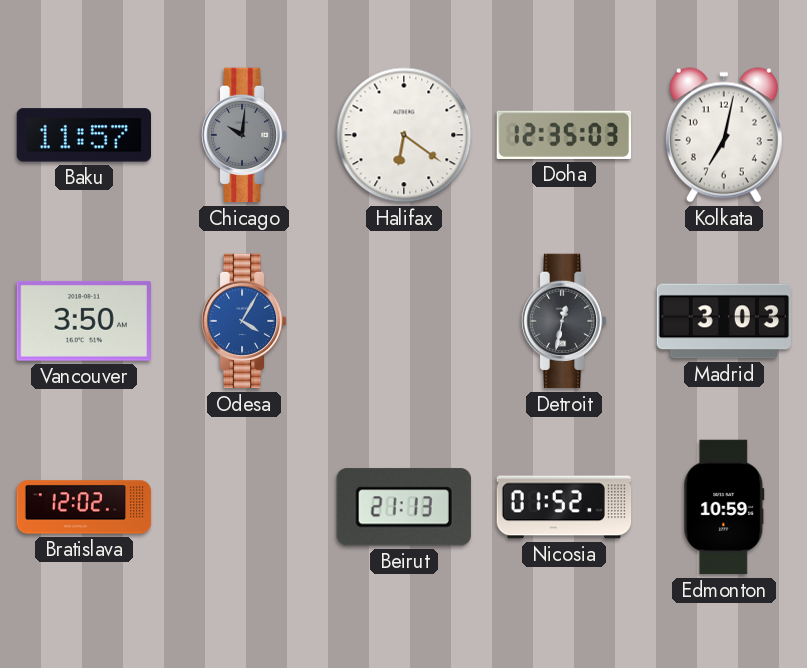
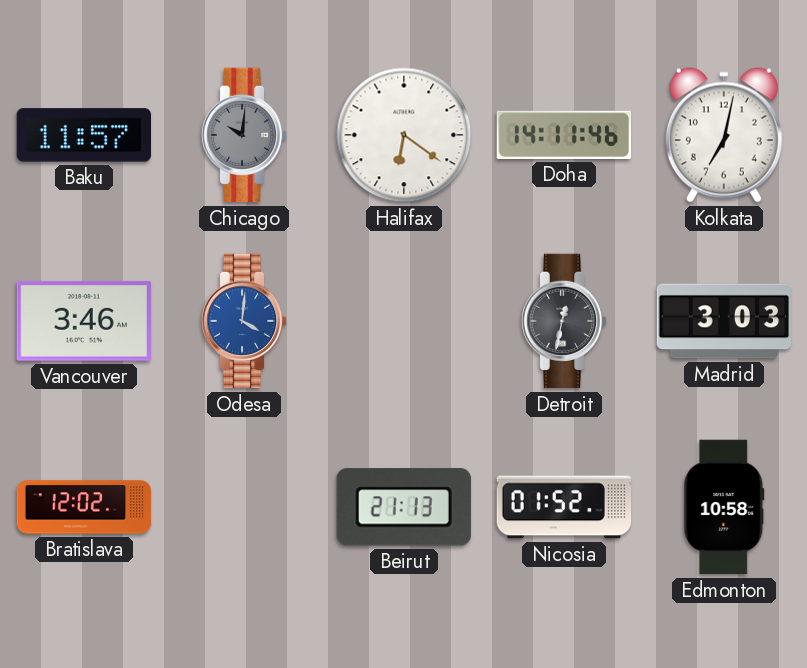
Doha: 12:35 -> 14:11 (563, 135)
Vancouver: 3:50 -> 3:46 (84, 321)
Odesa: 4:05 -> 4:01 (244, 321)
Edmonton: 10:59 -> 10:58 (724, 507)
